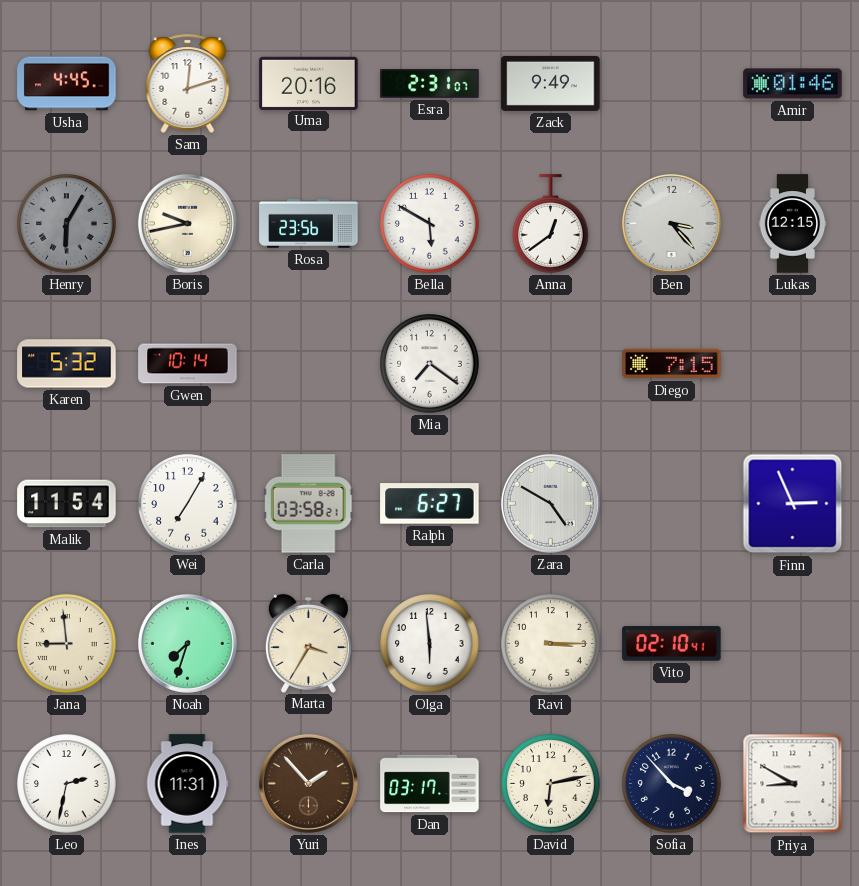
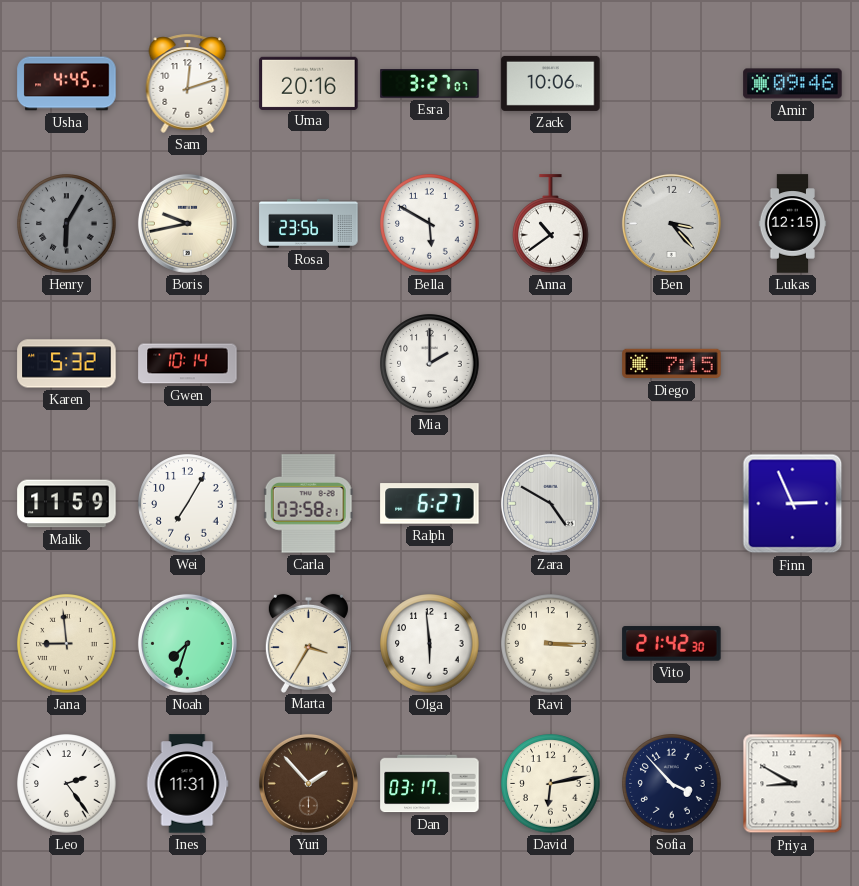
Esra: 2:31 -> 3:27 (430, 84)
Zack: 9:49 -> 10:06 (551, 83)
Amir: 01:46 -> 09:46 (793, 84)
Anna: 12:39 -> 10:39 (551, 224)
Mia: 7:21 -> 2:00 (430, 364)
Malik: 11:54 -> 11:59 (67, 504)
Vito: 02:10 -> 21:42 (672, 644)
Leo: 2:32 -> 2:24 (67, 784)
